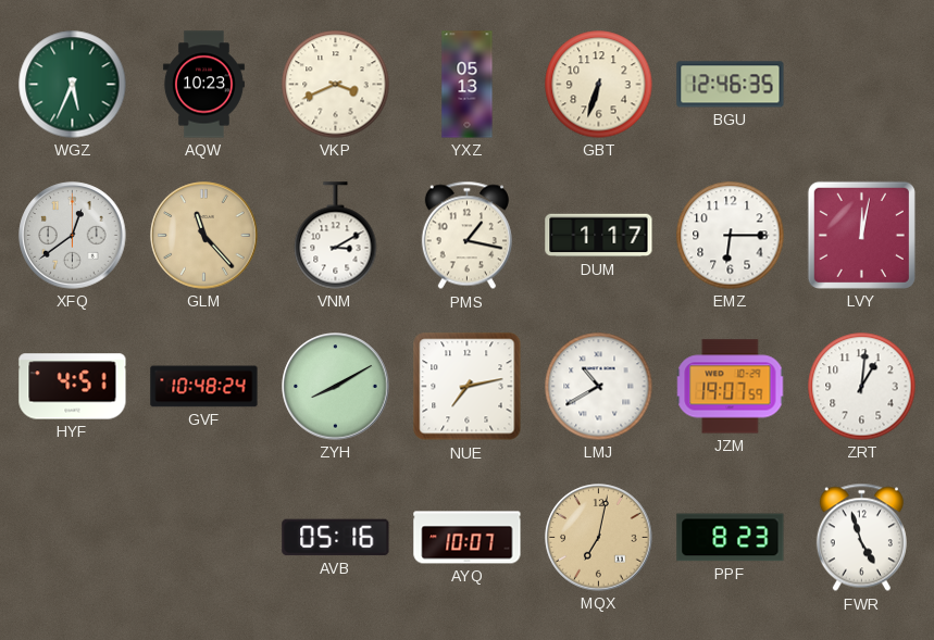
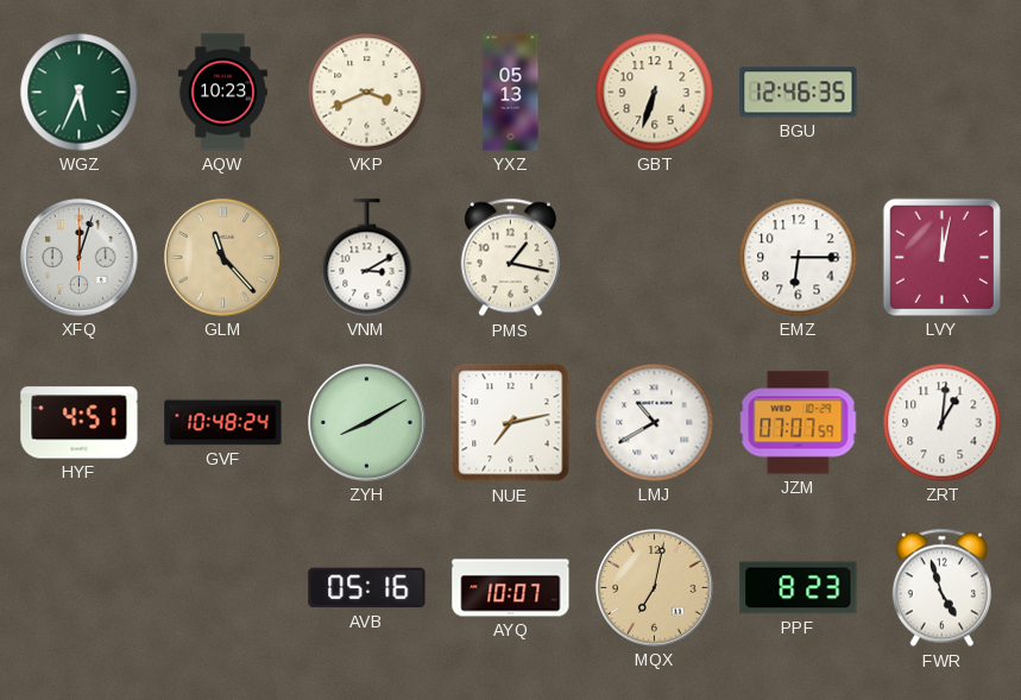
XFQ: 12:39 -> 12:03 (80, 258)
DUM: 1:17 -> none (599, 236)
JZM: 19:07 -> 07:07 (799, 423)
